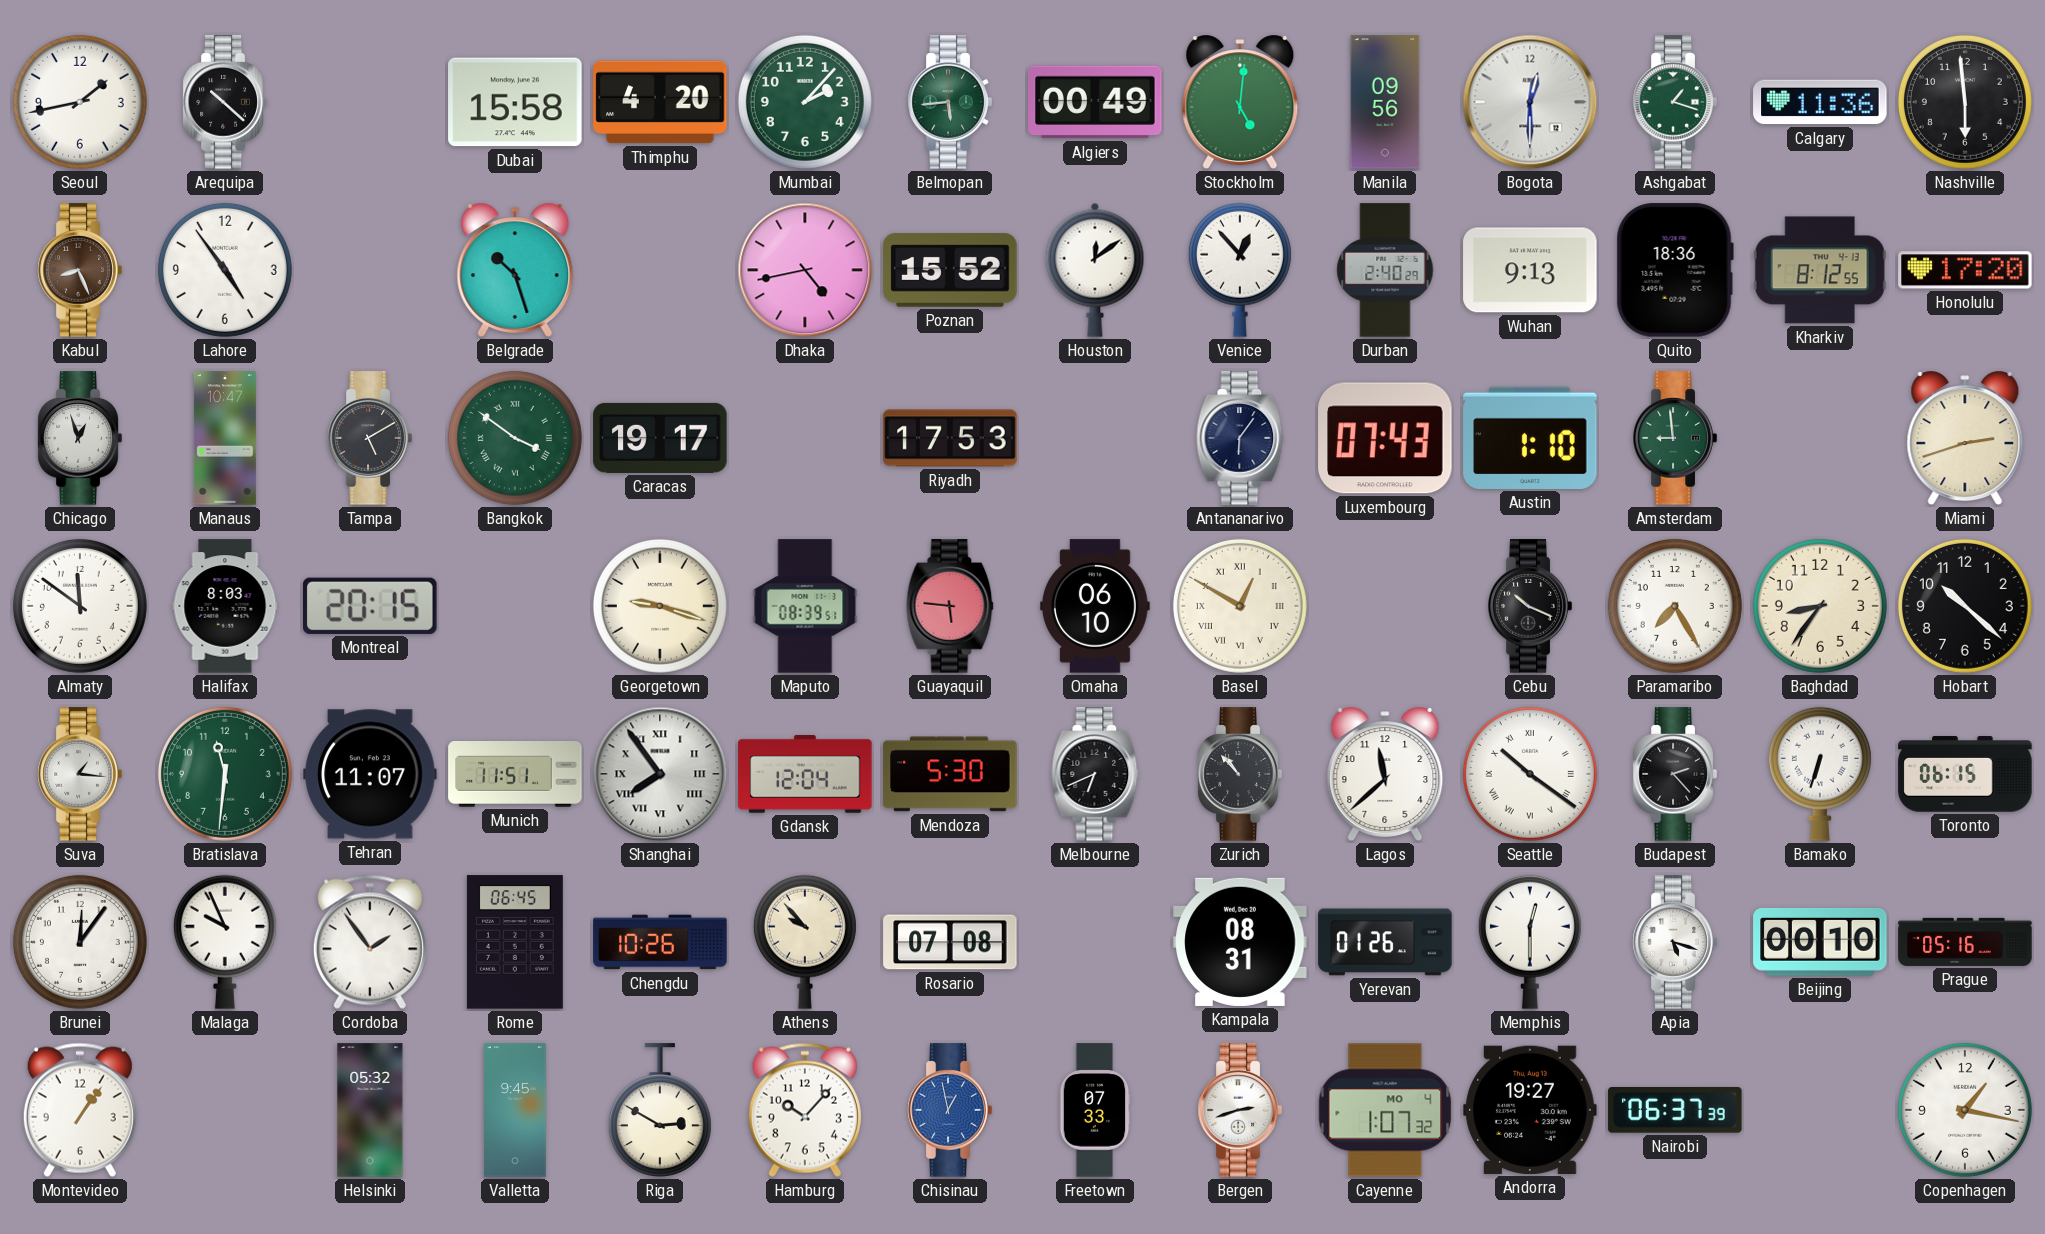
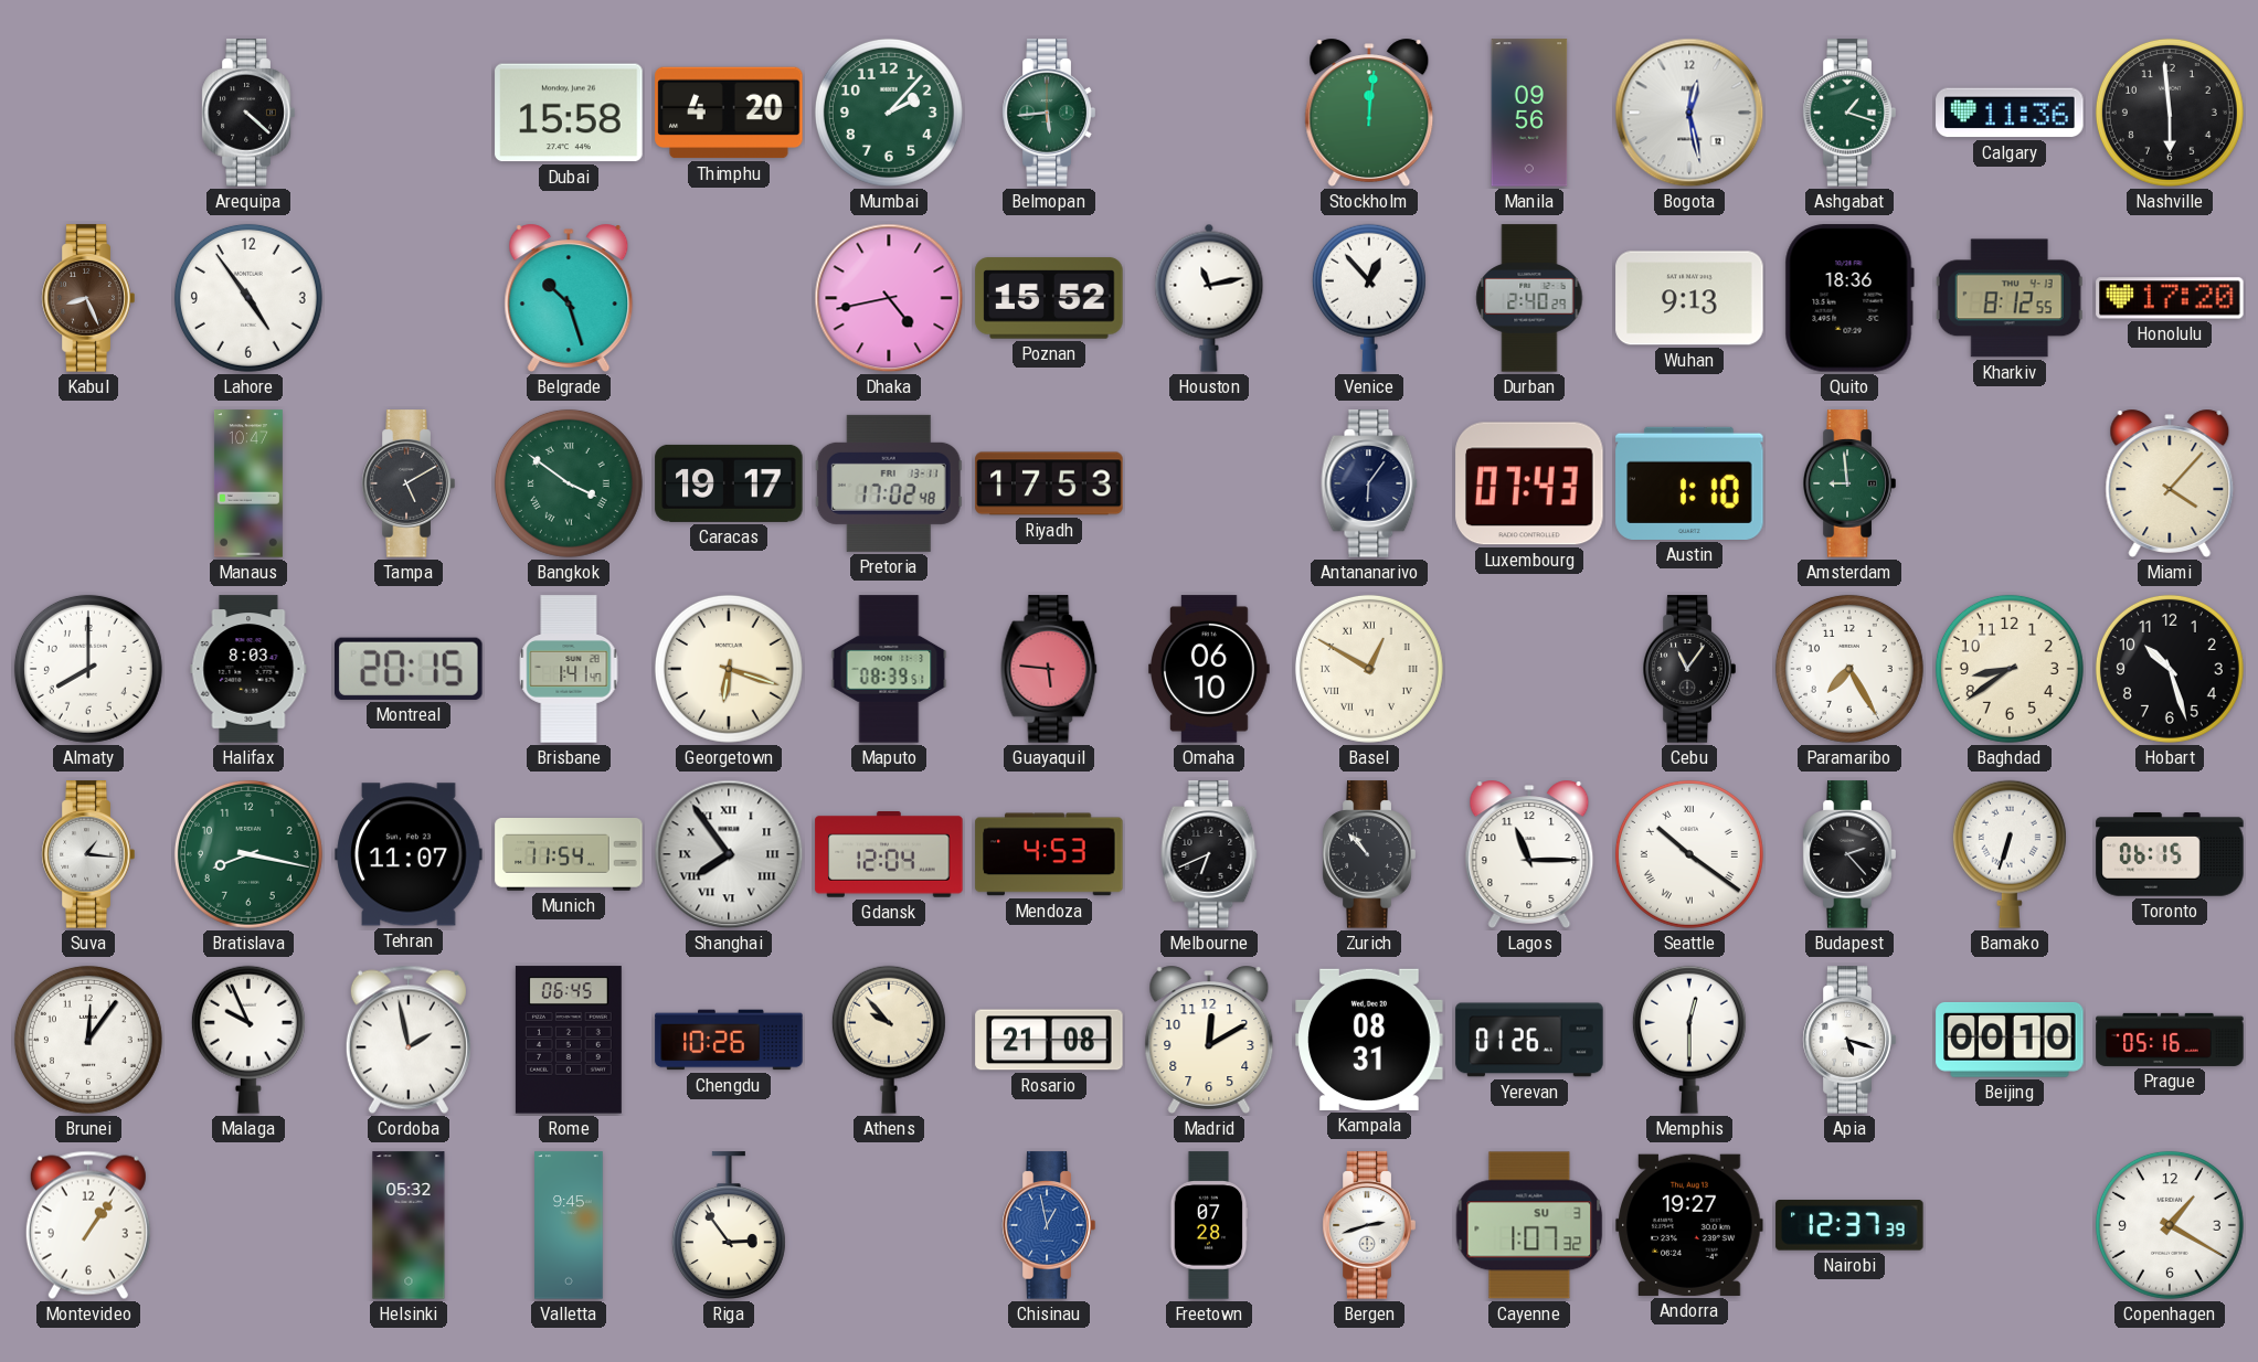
Seoul: 1:43 -> none (80, 102)
Arequipa: 10:22 -> 4:22 (248, 113)
Algiers: 00:49 -> none (1095, 102)
Stockholm: 5:01 -> 12:01 (1369, 113)
Bogota: 12:30 -> 12:28 (1689, 113)
Houston: 12:09 -> 11:13 (1209, 298)
Chicago: 12:57 -> none (80, 438)
Pretoria: none -> 17:02 (889, 483)
Miami: 2:42 -> 4:07 (2170, 483)
Almaty: 11:51 -> 8:00 (88, 669)
Brisbane: none -> 1:41 (569, 669)
Georgetown: 9:18 -> 6:18 (729, 669)
Cebu: 10:19 -> 11:06 (1689, 669)
Baghdad: 8:36 -> 8:39 (2010, 669)
Hobart: 10:22 -> 10:27 (2170, 669)
Bratislava: 11:31 -> 8:17 (248, 854)
Munich: 11:51 -> 11:54 (569, 855)
Mendoza: 5:30 -> 4:53 (1049, 854)
Lagos: 11:38 -> 11:15 (1529, 854)
Cordoba: 1:54 -> 1:58 (409, 1040)
Rosario: 07:08 -> 21:08 (1049, 1040)
Madrid: none -> 12:10 (1209, 1040)
Riga: 2:50 -> 2:54 (729, 1225)
Hamburg: 10:07 -> none (805, 1110)
Freetown: 07:33 -> 07:28 (1209, 1225)
Cayenne date: MO 4 -> SU 3 (1529, 1225)
Nairobi: 06:37 -> 12:37 (1849, 1226)
Copenhagen: 1:17 -> 1:20 (2170, 1225)
